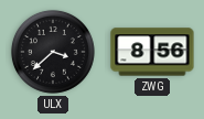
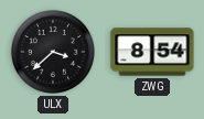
ZWG: 8:56 -> 8:54 (152, 52)
